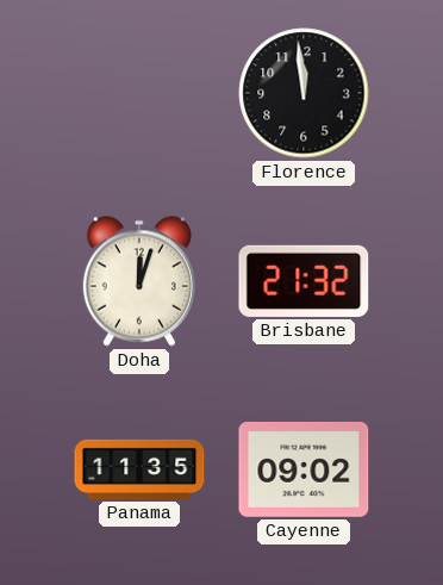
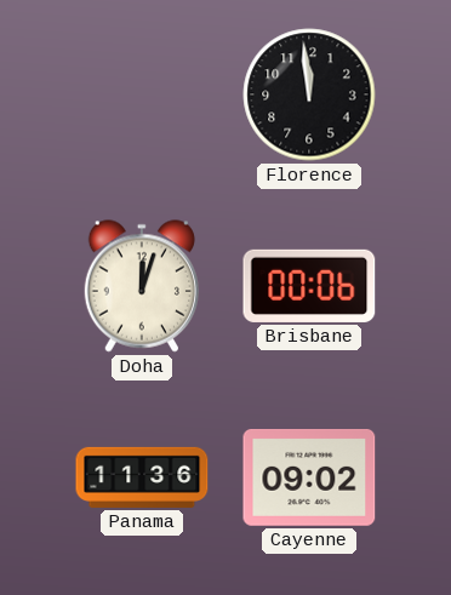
Brisbane: 21:32 -> 00:06 (309, 286)
Panama: 11:35 -> 11:36 (142, 477)
